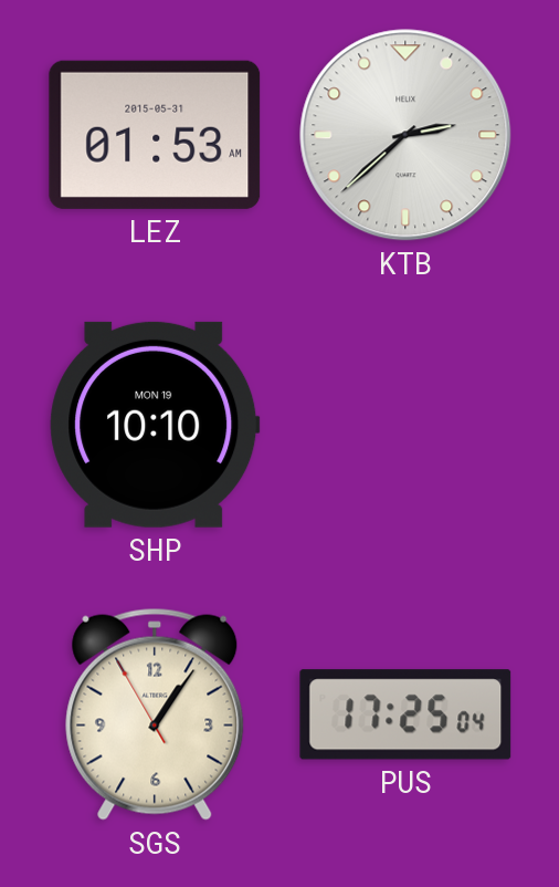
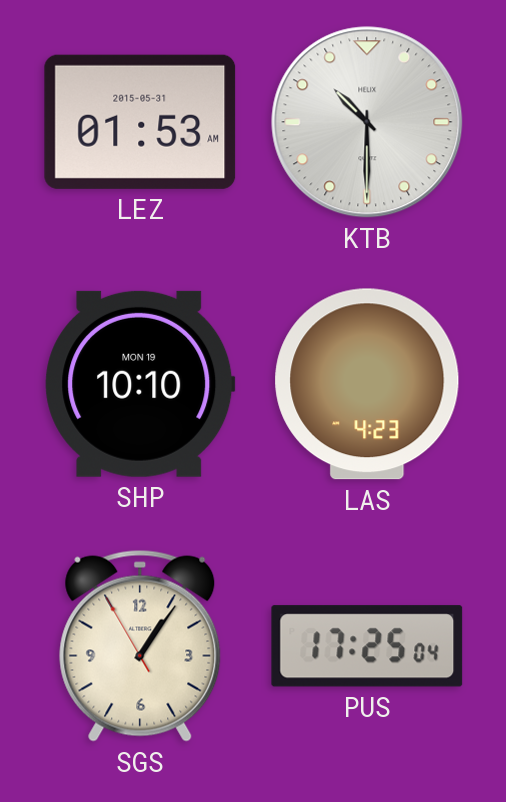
KTB: 2:38 -> 10:30 (367, 122)
LAS: none -> 4:23 (367, 384)
